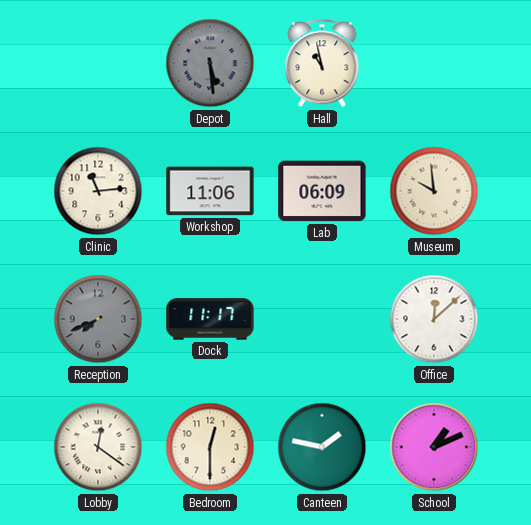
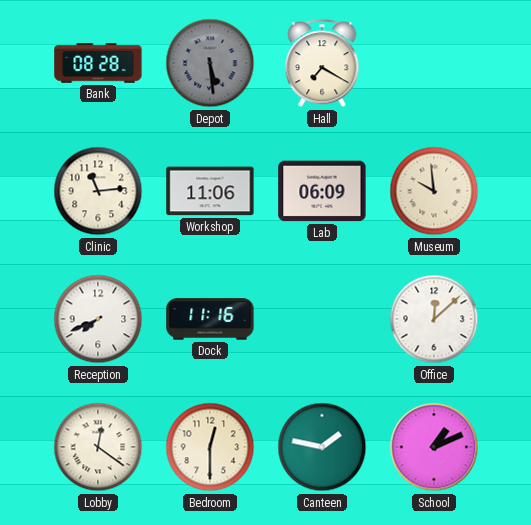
Bank: none -> 08:28 (98, 63)
Hall: 10:58 -> 7:20 (322, 64)
Reception dial: grey -> white (98, 319)
Dock: 11:17 -> 11:16 (210, 319)
